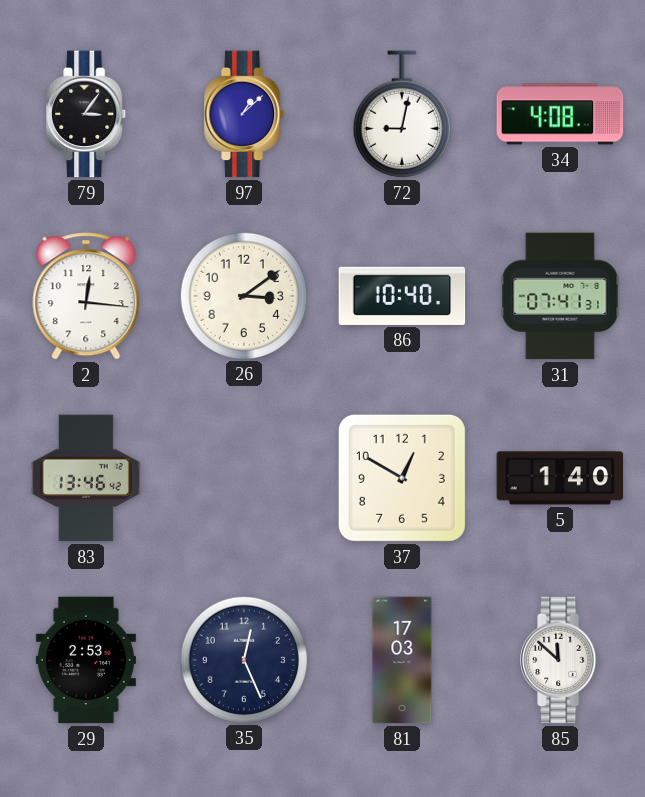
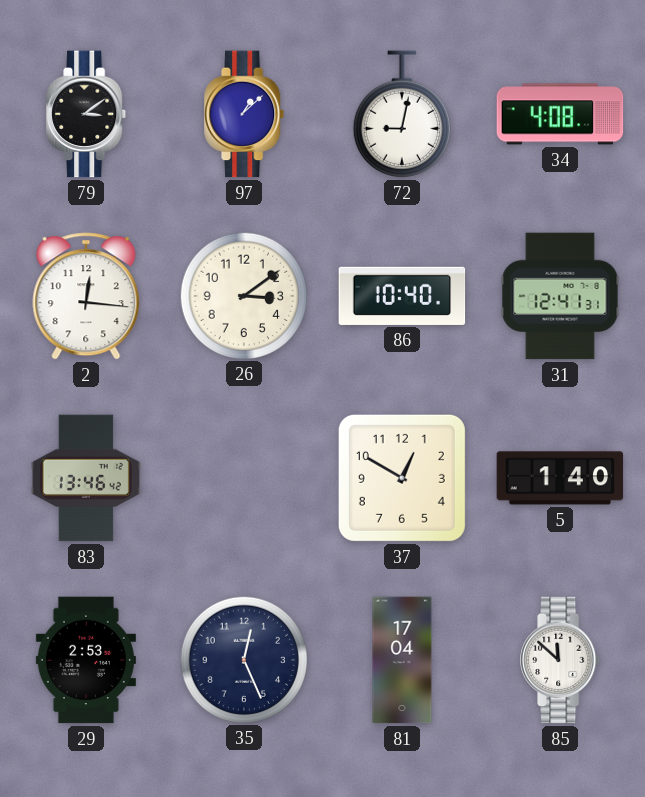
79: 3:06 -> 3:09 (87, 114)
31: 07:41 -> 12:41 (560, 296)
81: 17:03 -> 17:04 (402, 660)
